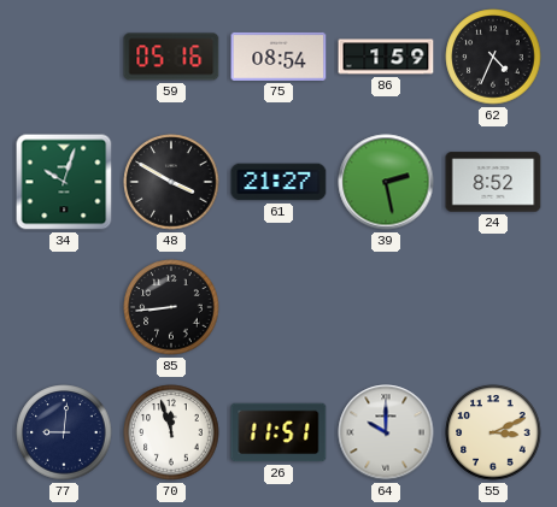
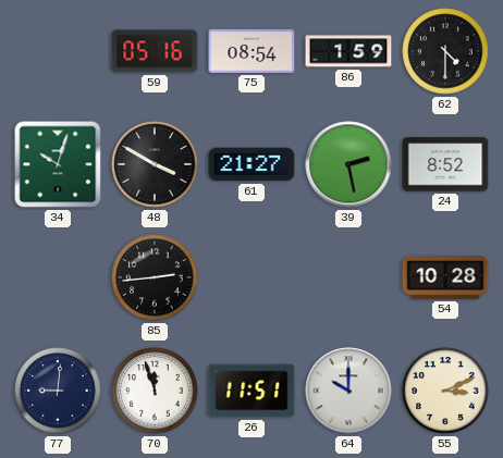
62: 4:34 -> 4:30 (445, 51)
85: 8:44 -> 2:44 (155, 277)
54: none -> 10:28 (445, 277)
